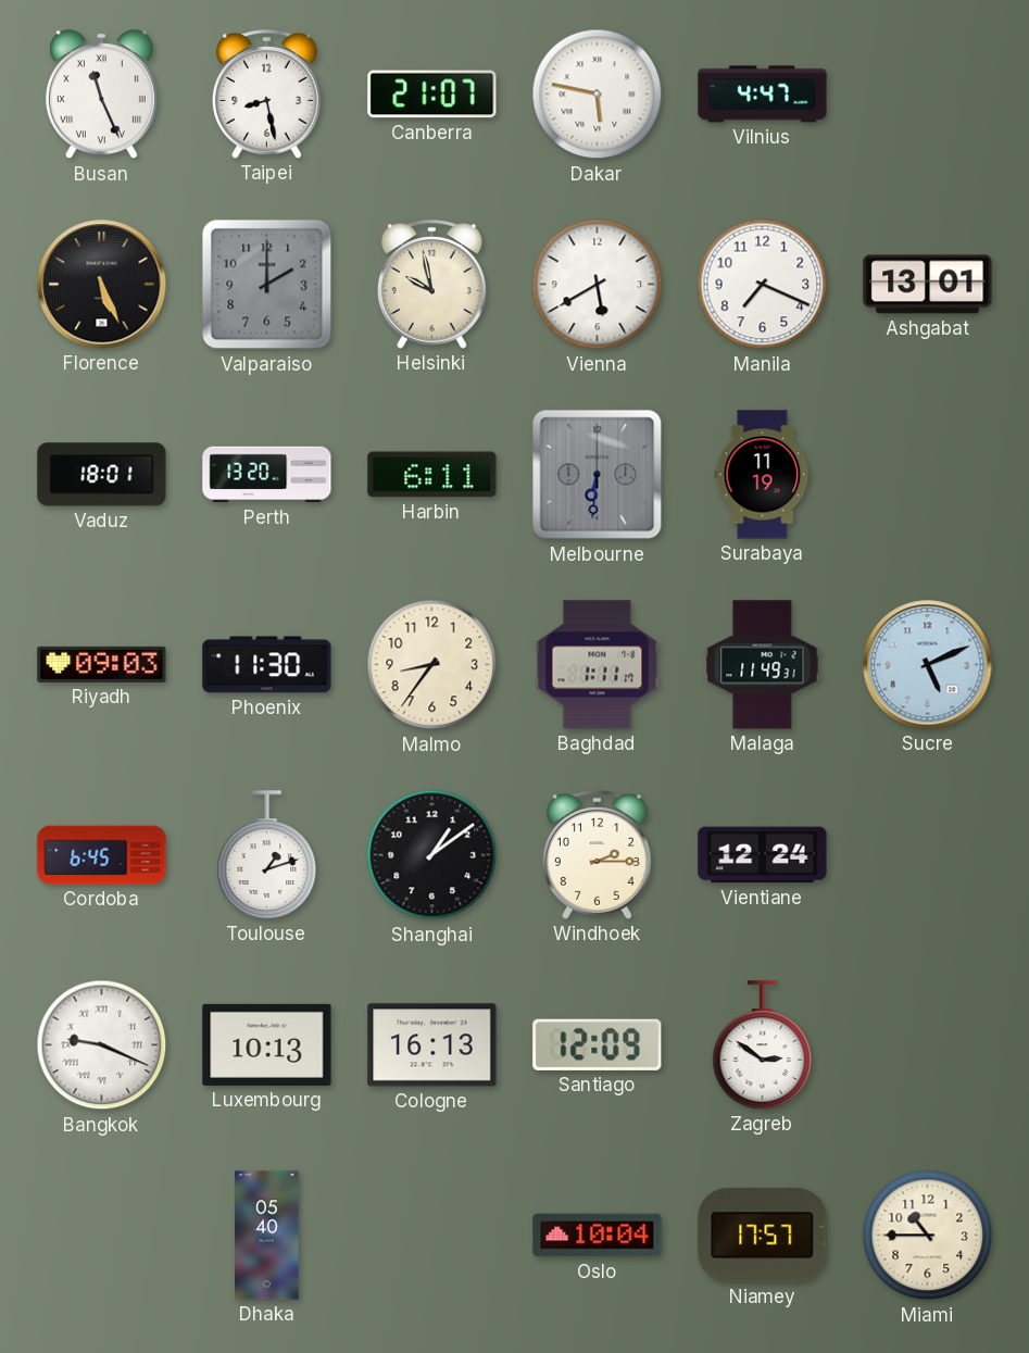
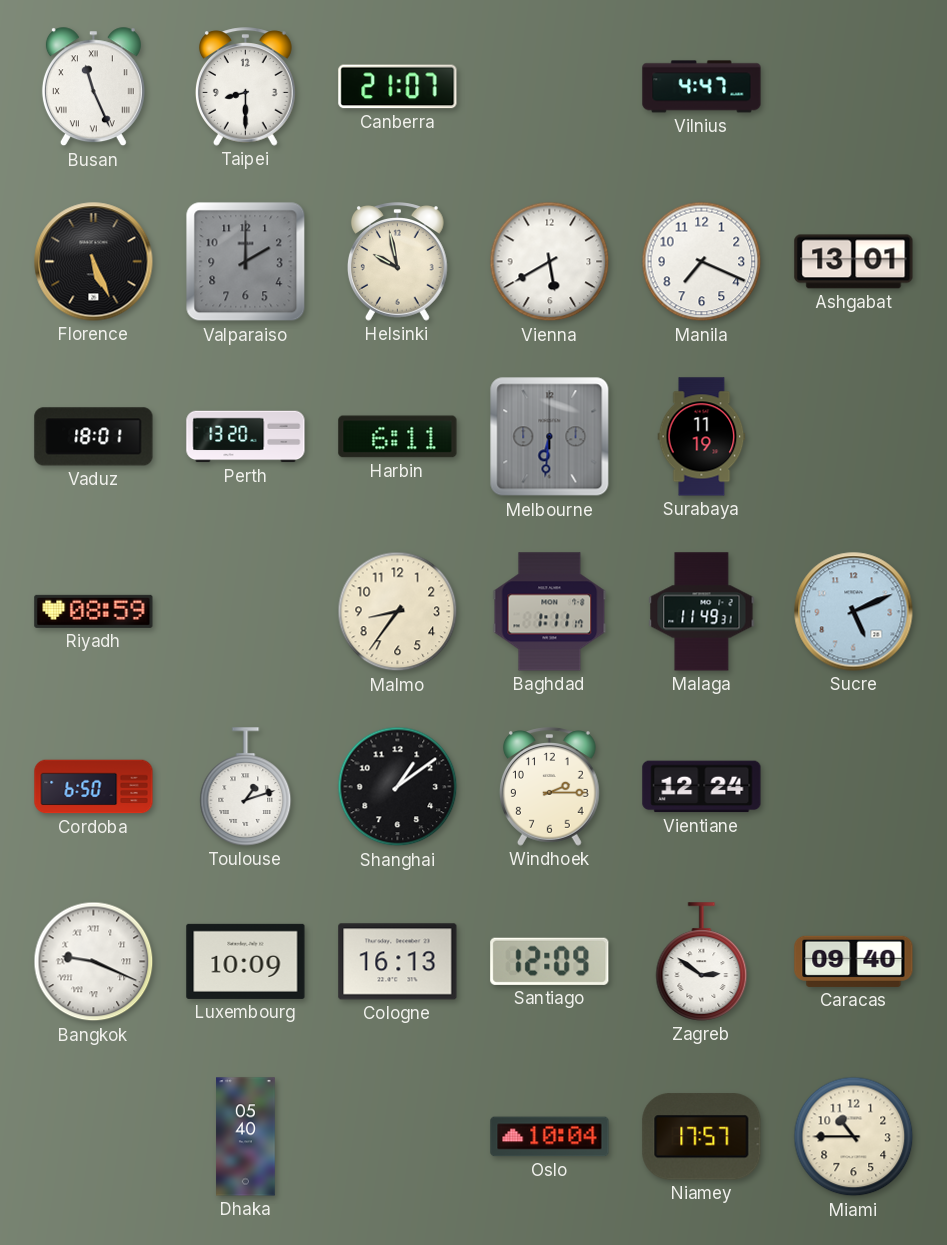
Taipei: 8:28 -> 8:30 (246, 87)
Dakar: 5:47 -> none (598, 95)
Riyadh: 09:03 -> 08:59 (94, 611)
Phoenix: 11:30 -> none (267, 665)
Cordoba: 6:45 -> 6:50 (94, 787)
Luxembourg: 10:13 -> 10:09 (246, 961)
Caracas: none -> 09:40 (854, 961)
